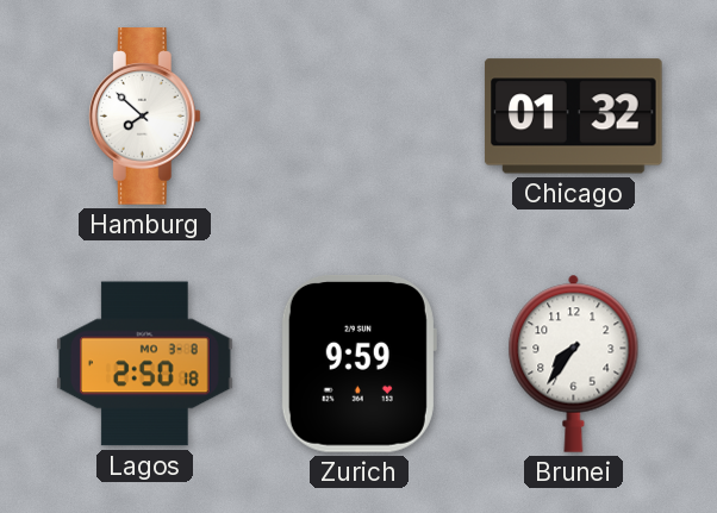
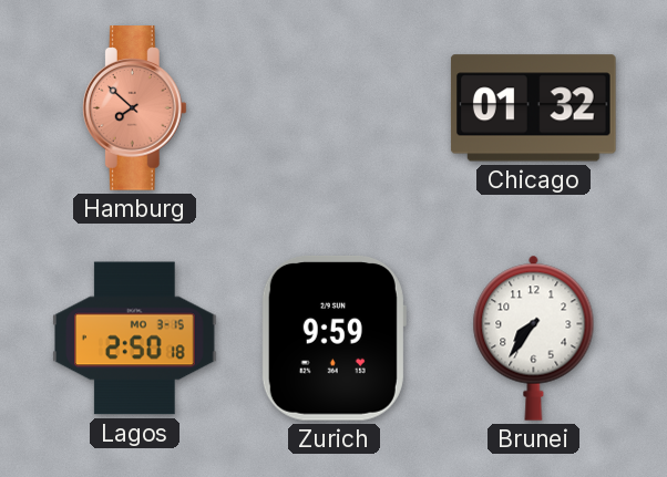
Hamburg dial: white -> salmon (134, 108)
Lagos date: MO 3-8 -> MO 3-15 (135, 339)
